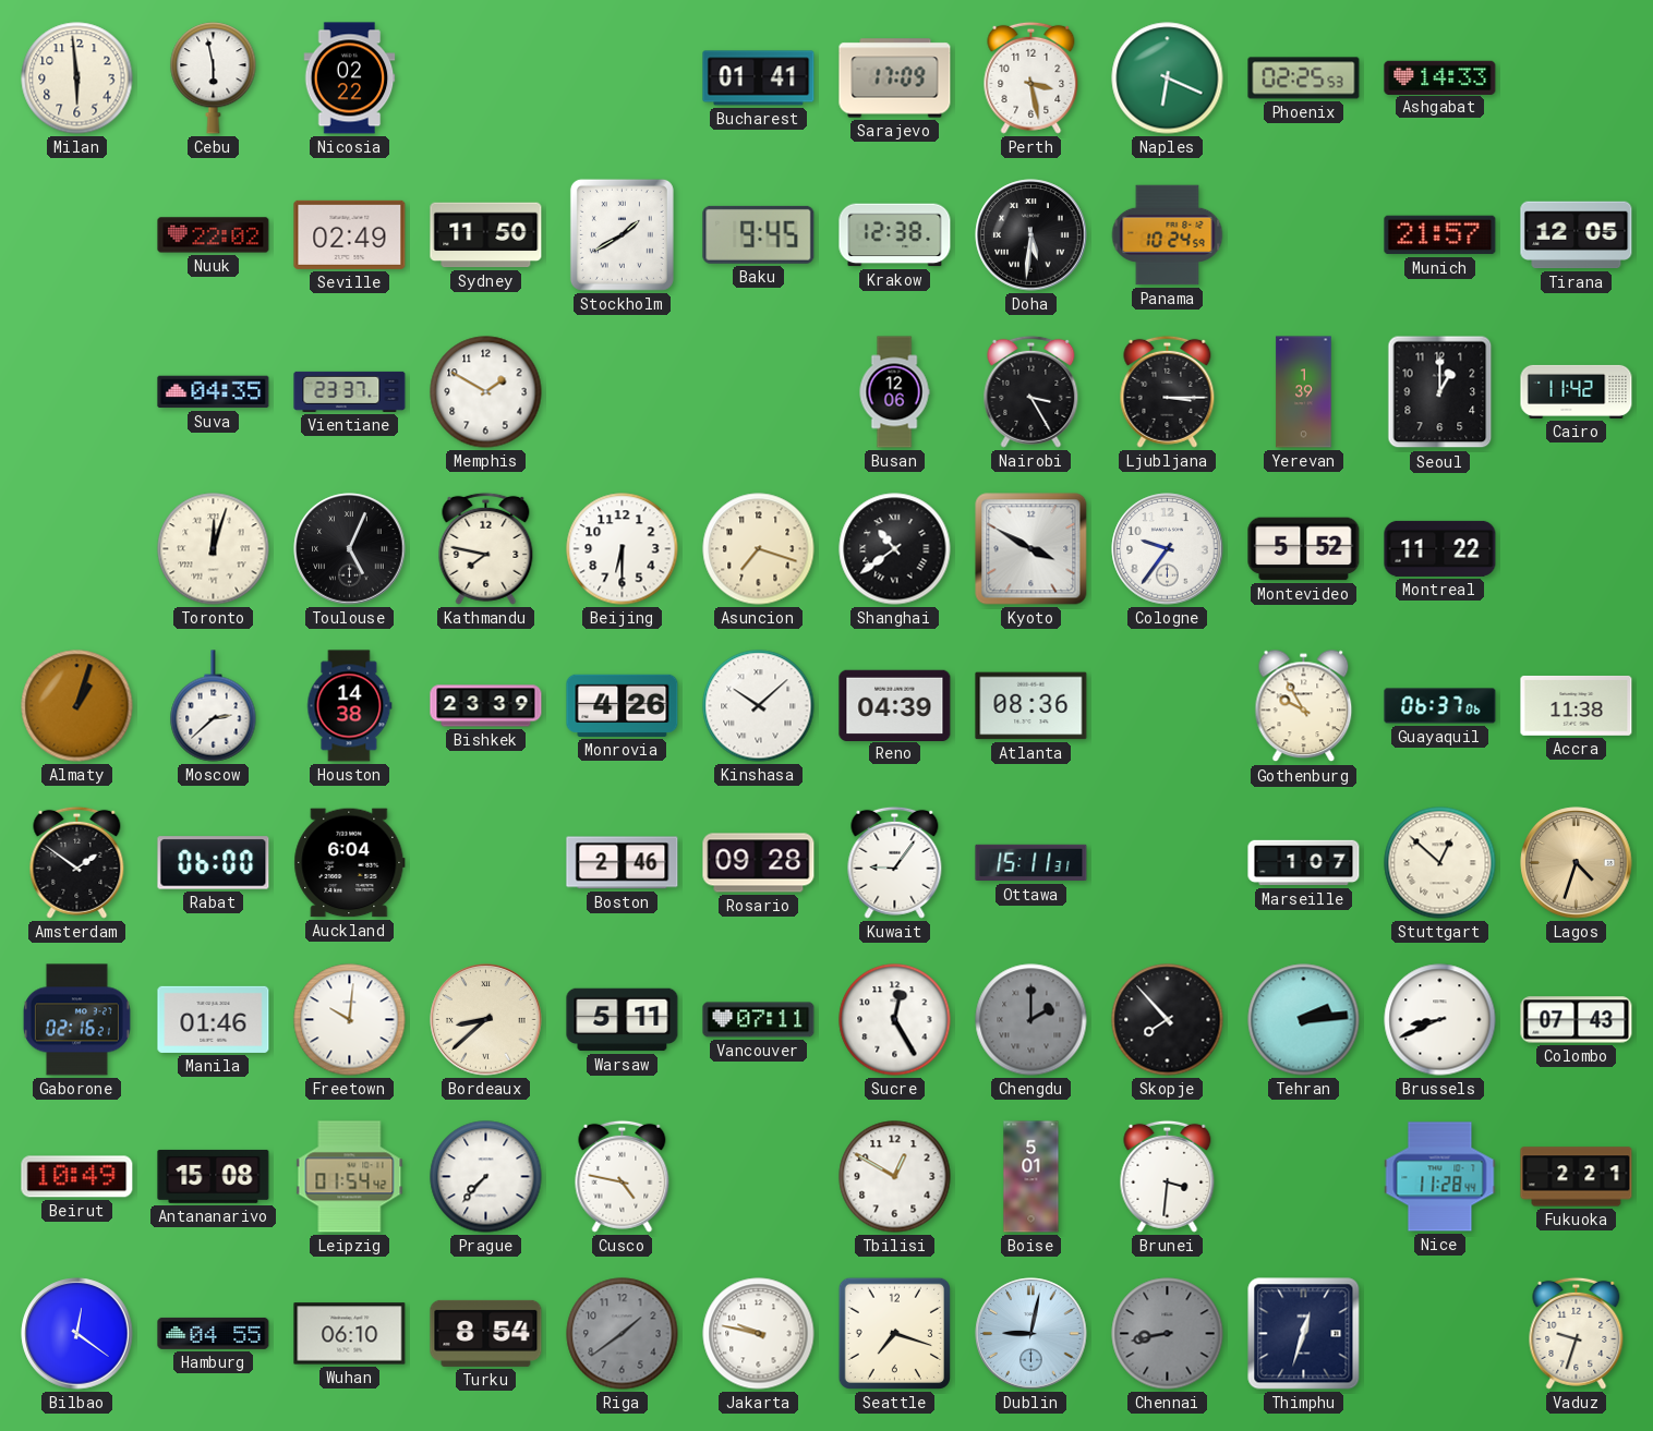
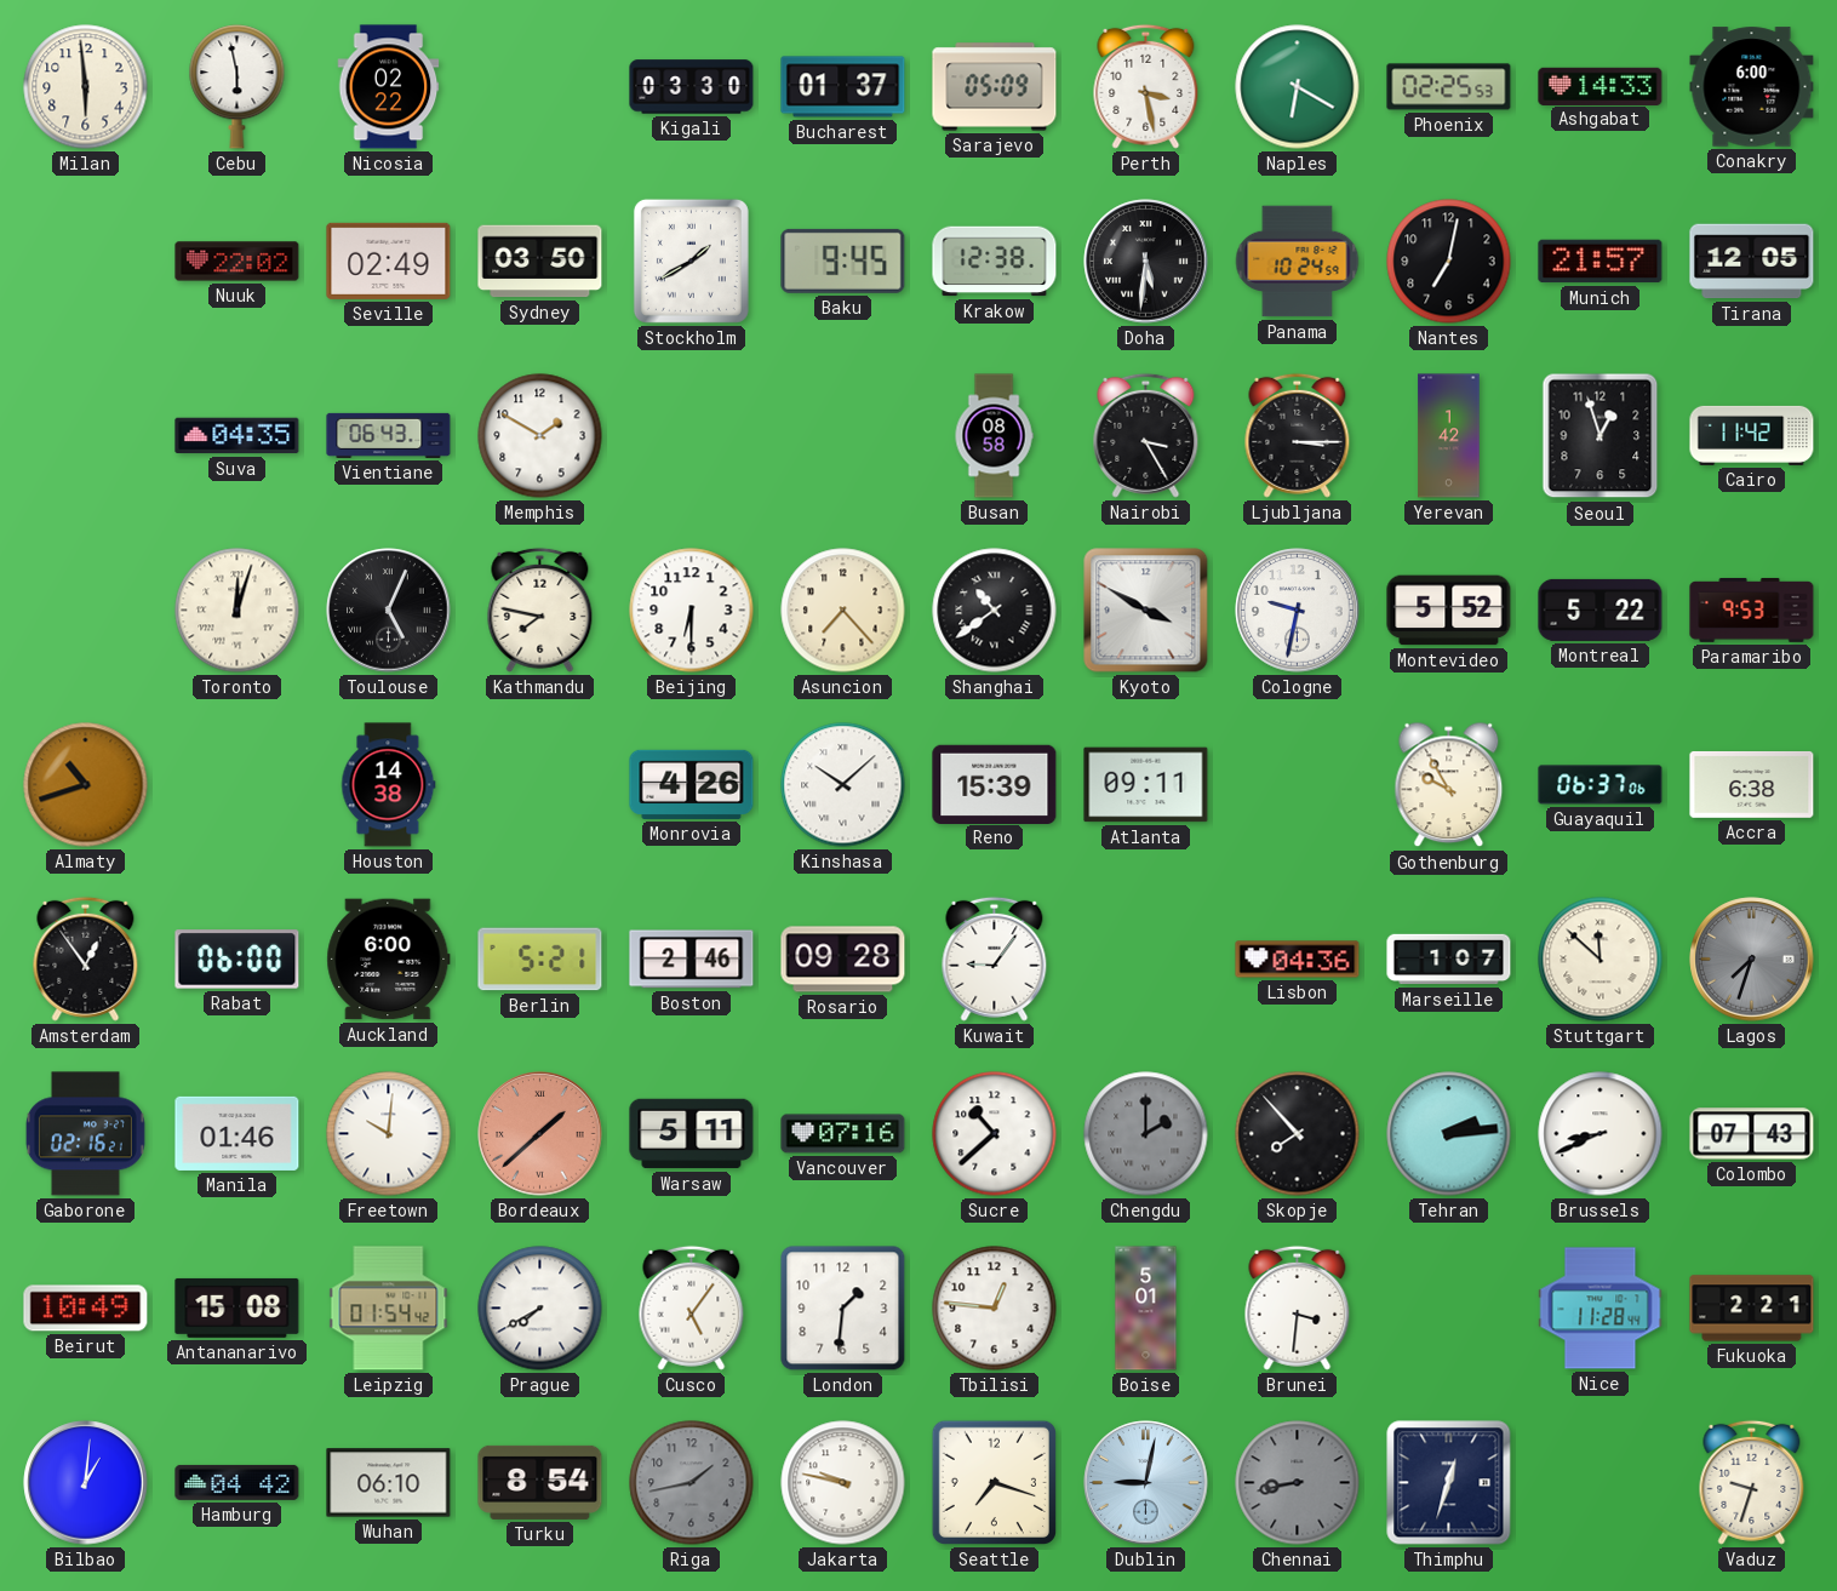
Kigali: none -> 03:30 (692, 87)
Bucharest: 01:41 -> 01:37 (843, 87)
Sarajevo: 17:09 -> 05:09 (995, 87)
Naples: 6:19 -> 6:20 (1298, 87)
Conakry: none -> 6:00 (1752, 87)
Sydney: 11:50 -> 03:50 (540, 262)
Nantes: none -> 7:02 (1449, 262)
Vientiane: 23:37 -> 06:43 (389, 435)
Busan: 12:06 -> 08:58 (994, 436)
Yerevan: 1:39 -> 1:42 (1449, 436)
Seoul: 1:00 -> 12:57 (1601, 436)
Asuncion: 7:18 -> 7:23 (843, 611)
Cologne: 9:36 -> 9:32 (1298, 611)
Montreal: 11:22 -> 5:22 (1601, 609)
Paramaribo: none -> 9:53 (1752, 609)
Almaty: 1:03 -> 10:42 (86, 785)
Moscow: 2:38 -> none (214, 706)
Bishkek: 23:39 -> none (486, 706)
Reno: 04:39 -> 15:39 (995, 784)
Atlanta: 08:36 -> 09:11 (1146, 785)
Accra: 11:38 -> 6:38 (1752, 784)
Amsterdam: 1:51 -> 12:54 (86, 958)
Auckland: 6:04 -> 6:00 (389, 960)
Berlin: none -> 5:21 (540, 960)
Ottawa: 15:11 -> none (1031, 863)
Lisbon: none -> 04:36 (1298, 960)
Stuttgart: 12:52 -> 11:52 (1601, 960)
Lagos: 4:33 -> 7:33 (1752, 960)
Lagos dial: champagne -> grey (1752, 960)
Bordeaux: 8:38 -> 1:38 (540, 1134)
Bordeaux dial: cream -> salmon (540, 1134)
Vancouver: 07:11 -> 07:16 (843, 1134)
Sucre: 12:25 -> 10:38 (995, 1134)
Prague: 7:37 -> 7:40 (540, 1309)
Cusco: 4:47 -> 5:06 (692, 1307)
London: none -> 1:31 (843, 1309)
Tbilisi: 12:50 -> 12:46 (995, 1309)
Bilbao: 12:21 -> 1:01 (86, 1483)
Hamburg: 04:55 -> 04:42 (238, 1482)
Riga: 1:39 -> 1:43 (692, 1483)
